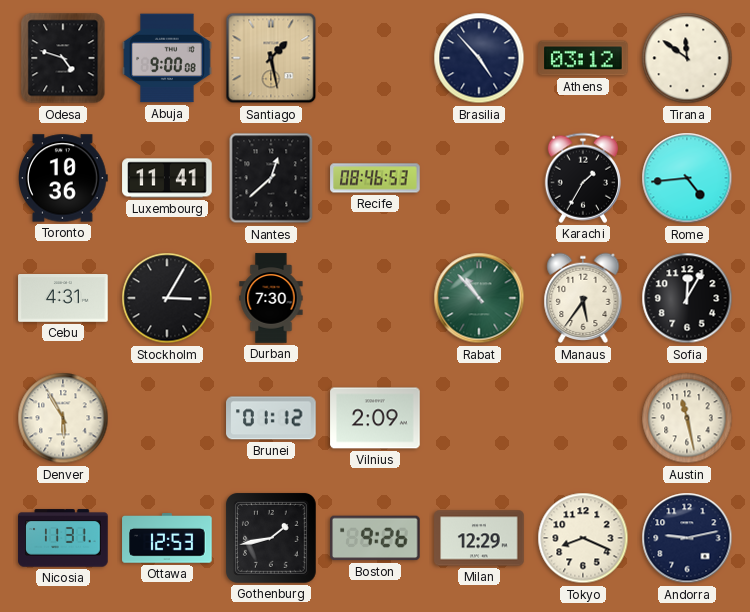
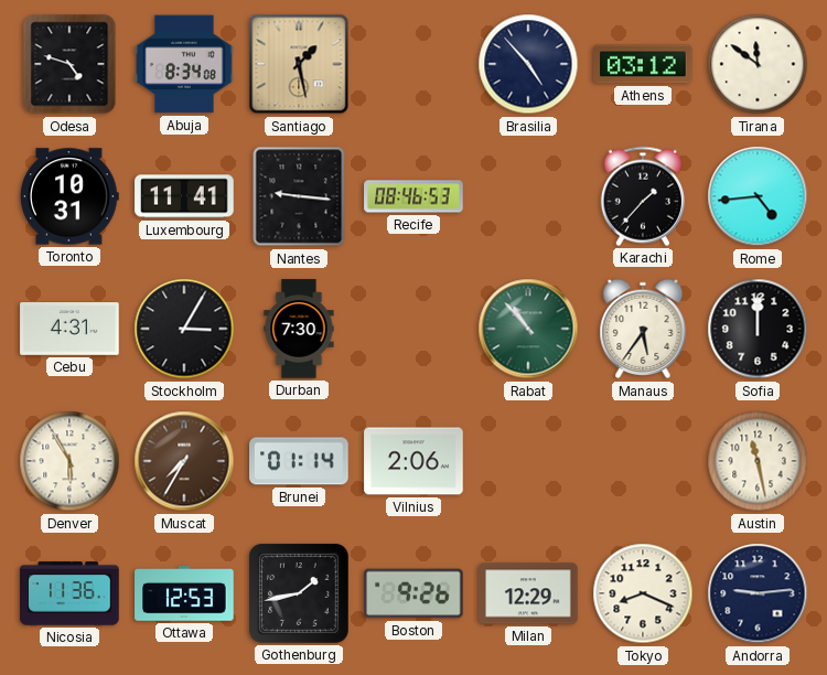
Abuja: 9:00 -> 8:34 (184, 64)
Toronto: 10:36 -> 10:31 (71, 196)
Nantes: 12:38 -> 9:16 (299, 196)
Karachi: 1:35 -> 1:37 (643, 196)
Sofia: 12:05 -> 12:00 (758, 329)
Muscat: none -> 7:35 (184, 461)
Brunei: 01:12 -> 01:14 (299, 461)
Vilnius: 2:09 -> 2:06 (413, 461)
Nicosia: 11:31 -> 11:36 (69, 593)
Andorra: 9:13 -> 9:14 (758, 593)
